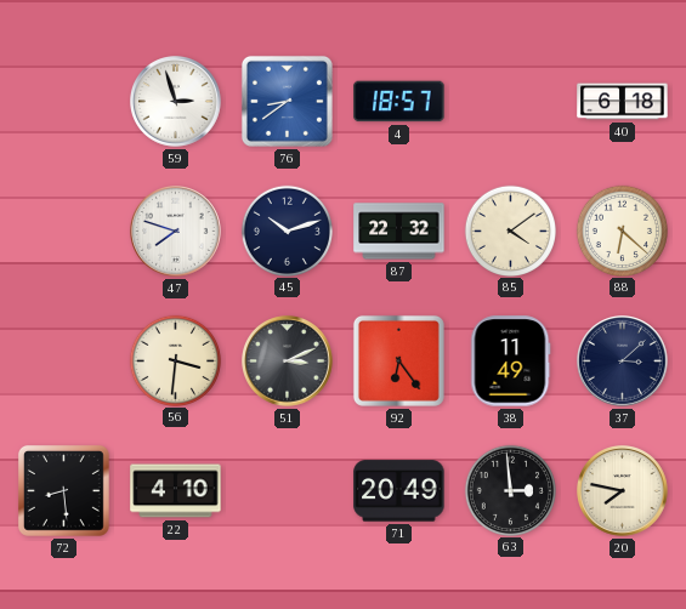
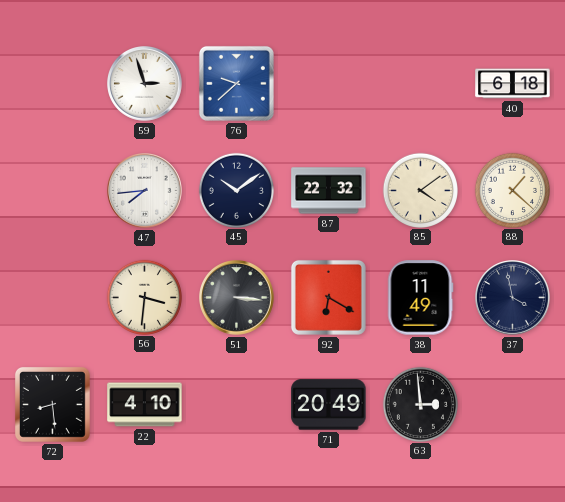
76: 8:39 -> 9:38 (236, 83)
4: 18:57 -> none (399, 102)
47: 7:48 -> 7:44 (145, 191)
45: 10:12 -> 10:09 (236, 190)
88: 6:22 -> 1:22 (512, 190)
51: 3:11 -> 3:16 (237, 298)
92: 6:24 -> 6:20 (328, 297)
37: 3:08 -> 3:58 (513, 298)
20: 7:47 -> none (623, 491)
